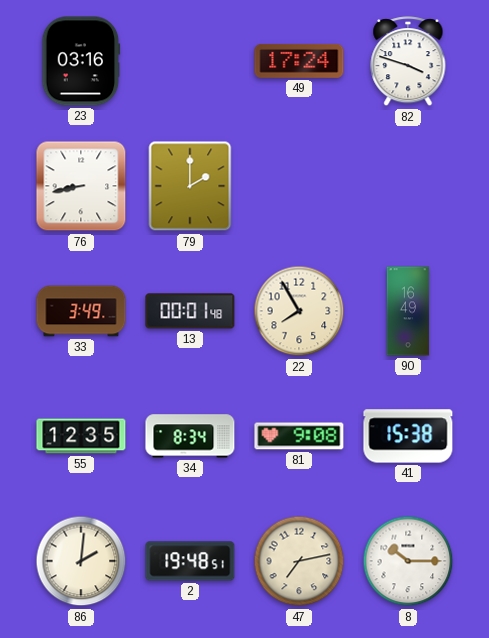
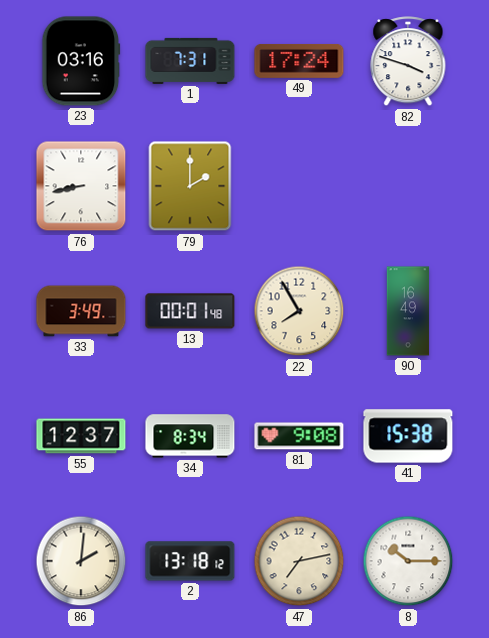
1: none -> 7:31 (190, 61)
55: 12:35 -> 12:37 (81, 436)
2: 19:48 -> 13:18 (190, 561)
